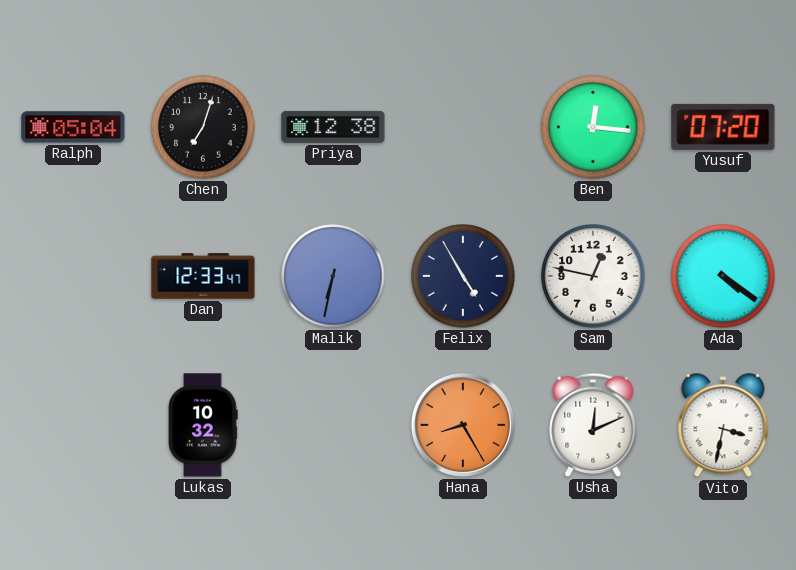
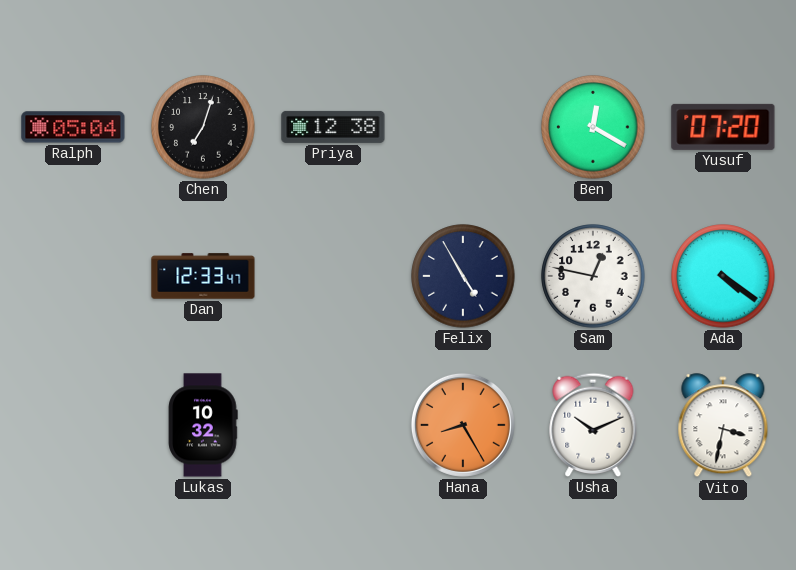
Ben: 12:16 -> 12:20 (593, 127)
Malik: 6:32 -> none (333, 276)
Usha: 12:11 -> 10:11 (593, 425)
